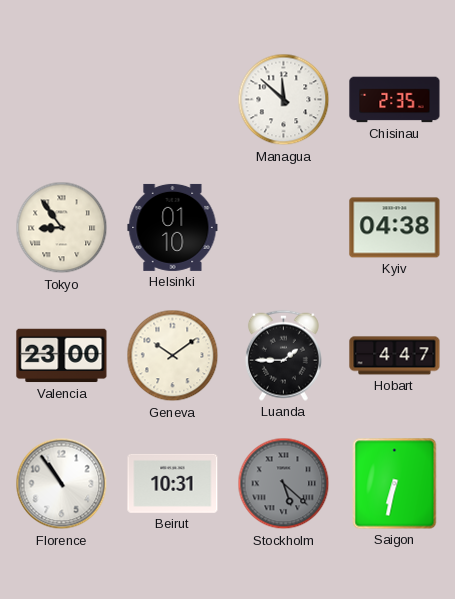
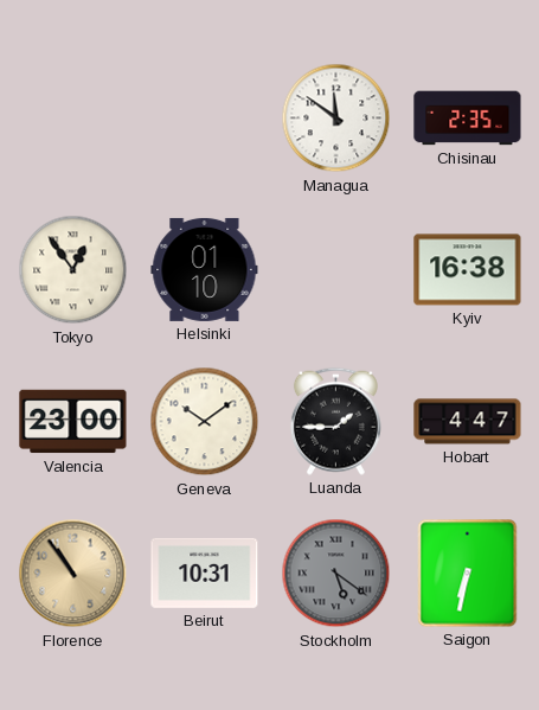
Managua: 11:52 -> 11:51 (336, 119)
Tokyo: 8:54 -> 12:54 (73, 270)
Kyiv: 04:38 -> 16:38 (468, 270)
Florence dial: white -> champagne (73, 574)
Stockholm: 5:22 -> 5:21 (336, 574)
